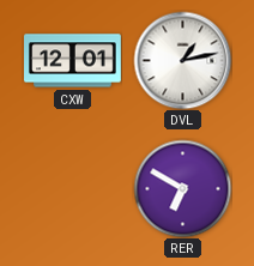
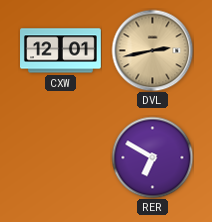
DVL: 1:13 -> 2:43 (152, 50)
DVL dial: white -> champagne (152, 50)
